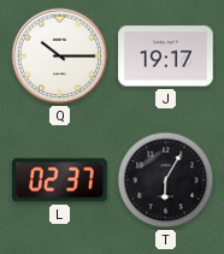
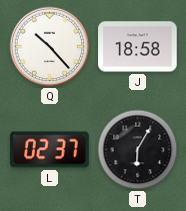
Q: 10:15 -> 10:23 (50, 47)
J: 19:17 -> 18:58 (138, 47)
